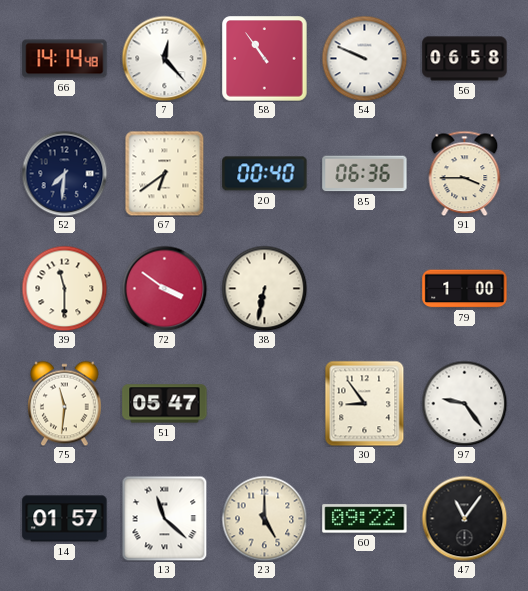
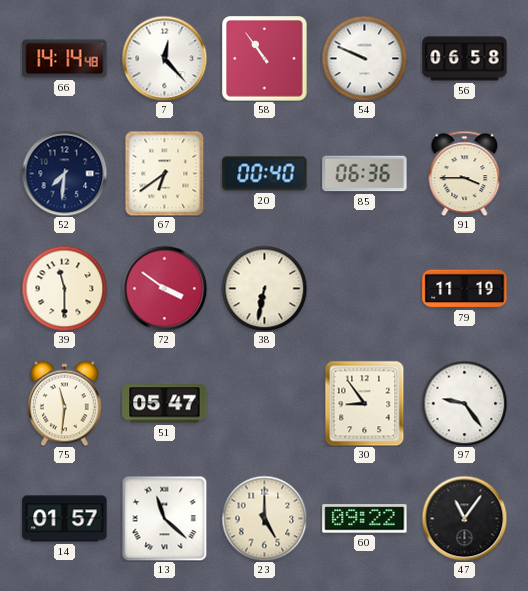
79: 1:00 -> 11:19 (465, 289)
